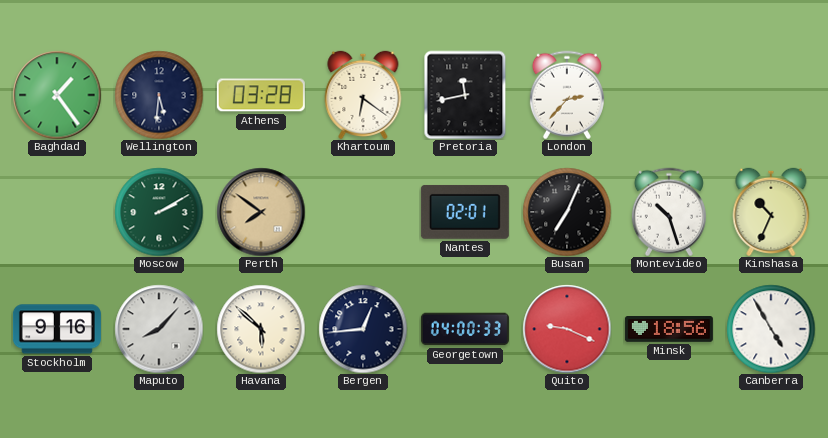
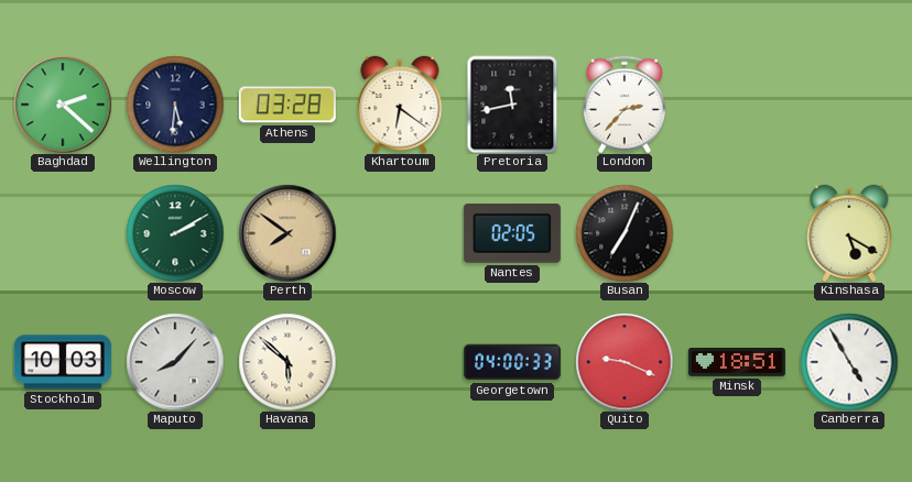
Baghdad: 1:24 -> 2:22 (63, 105)
Nantes: 02:01 -> 02:05 (512, 233)
Montevideo: 10:27 -> none (669, 212)
Kinshasa: 10:34 -> 5:20 (849, 232)
Stockholm: 9:16 -> 10:03 (63, 362)
Bergen: 12:44 -> none (363, 329)
Minsk: 18:56 -> 18:51 (737, 363)
